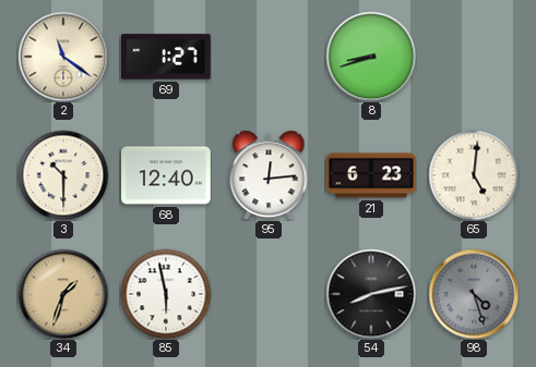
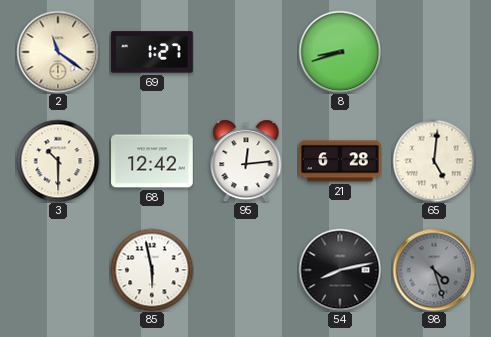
68: 12:40 -> 12:42 (152, 161)
21: 6:23 -> 6:28 (340, 161)
34: 1:33 -> none (63, 294)
